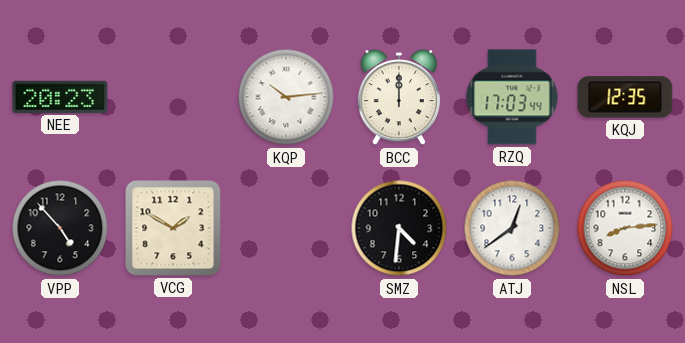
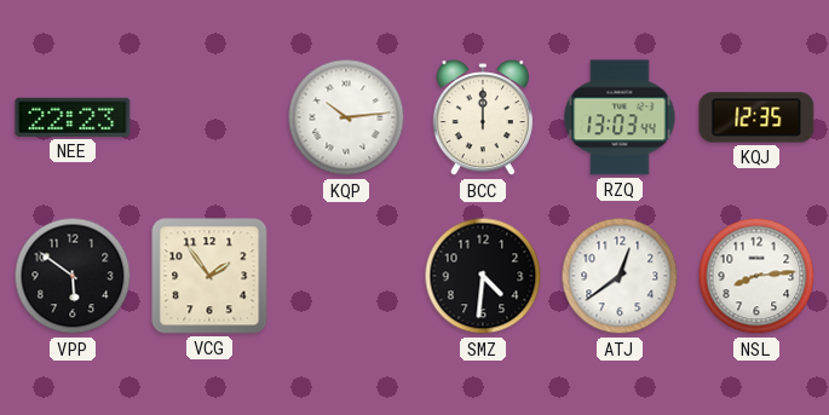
NEE: 20:23 -> 22:23 (73, 117)
RZQ: 17:03 -> 13:03 (620, 117)
VPP: 4:53 -> 5:51 (73, 276)
VCG: 1:50 -> 1:54 (209, 276)
